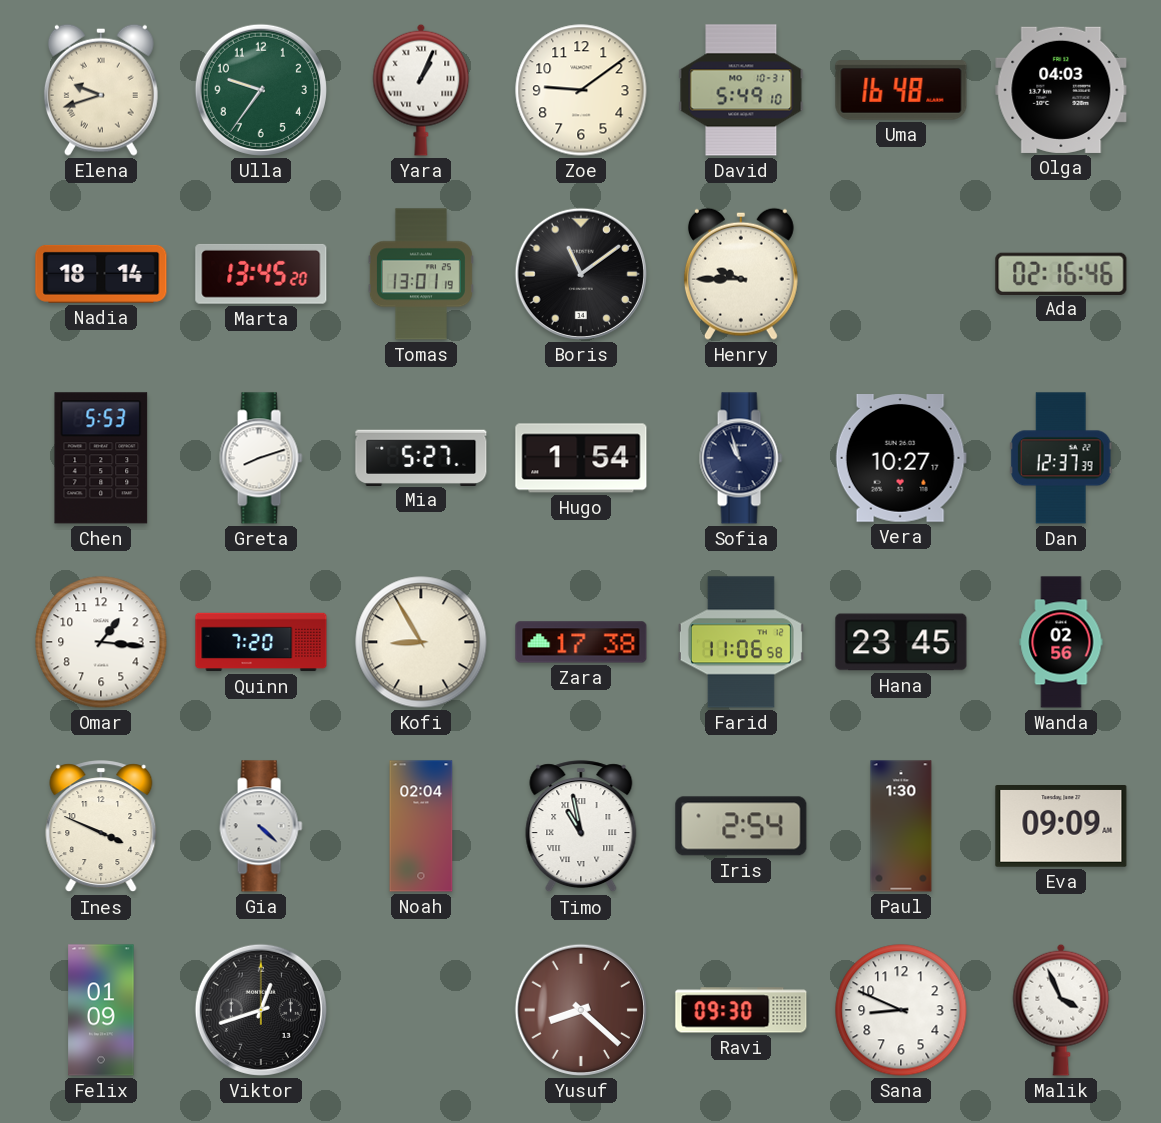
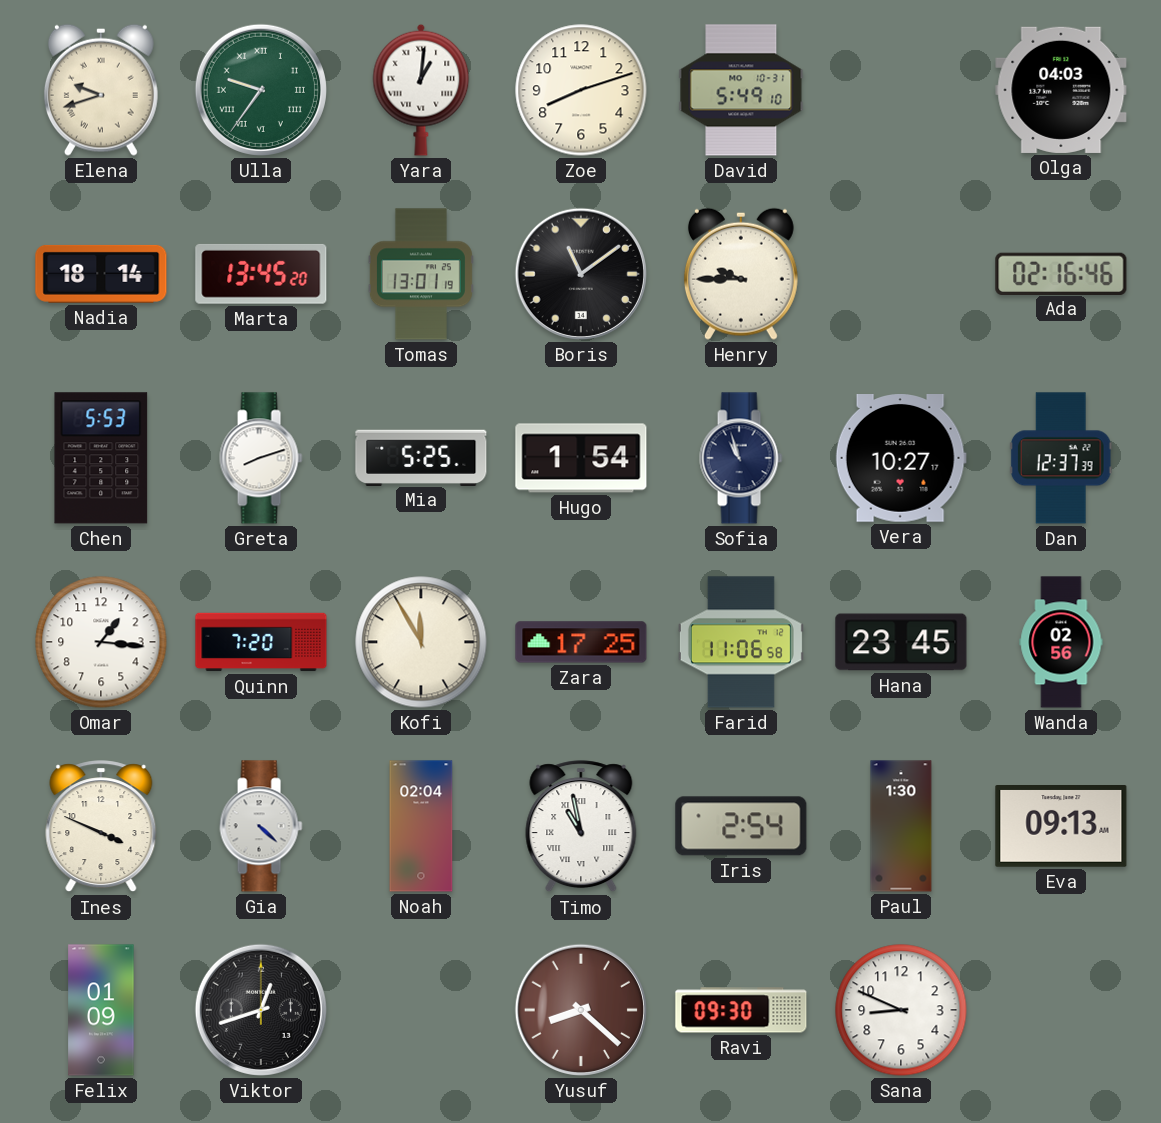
Ulla numerals: Arabic -> Roman (261, 90)
Yara: 1:04 -> 1:01 (421, 90)
Zoe: 9:09 -> 8:12 (581, 90)
Uma: 16:48 -> none (901, 90)
Mia: 5:27 -> 5:25 (421, 457)
Kofi: 8:55 -> 11:55 (421, 642)
Zara: 17:38 -> 17:25 (581, 642)
Eva: 09:09 -> 09:13 (1061, 827)
Malik: 3:56 -> none (1061, 1010)
